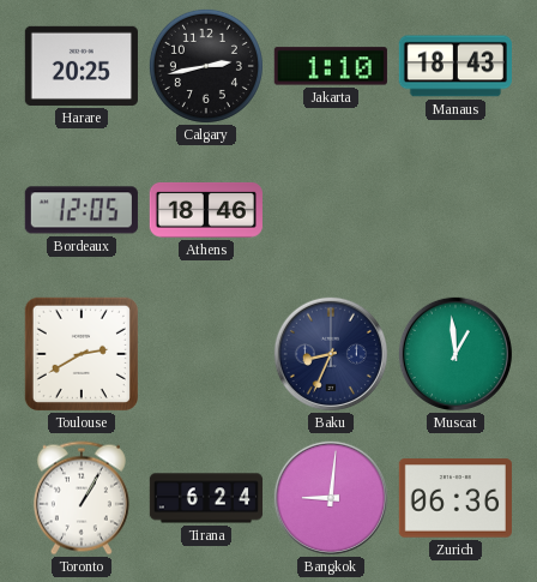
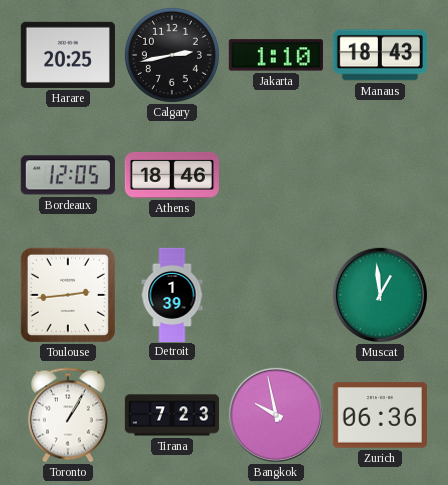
Toulouse: 2:40 -> 2:44 (68, 295)
Detroit: none -> 1:39 (172, 294)
Baku: 8:34 -> none (331, 354)
Tirana: 6:24 -> 7:23 (171, 415)
Bangkok: 9:01 -> 9:58 (276, 415)
